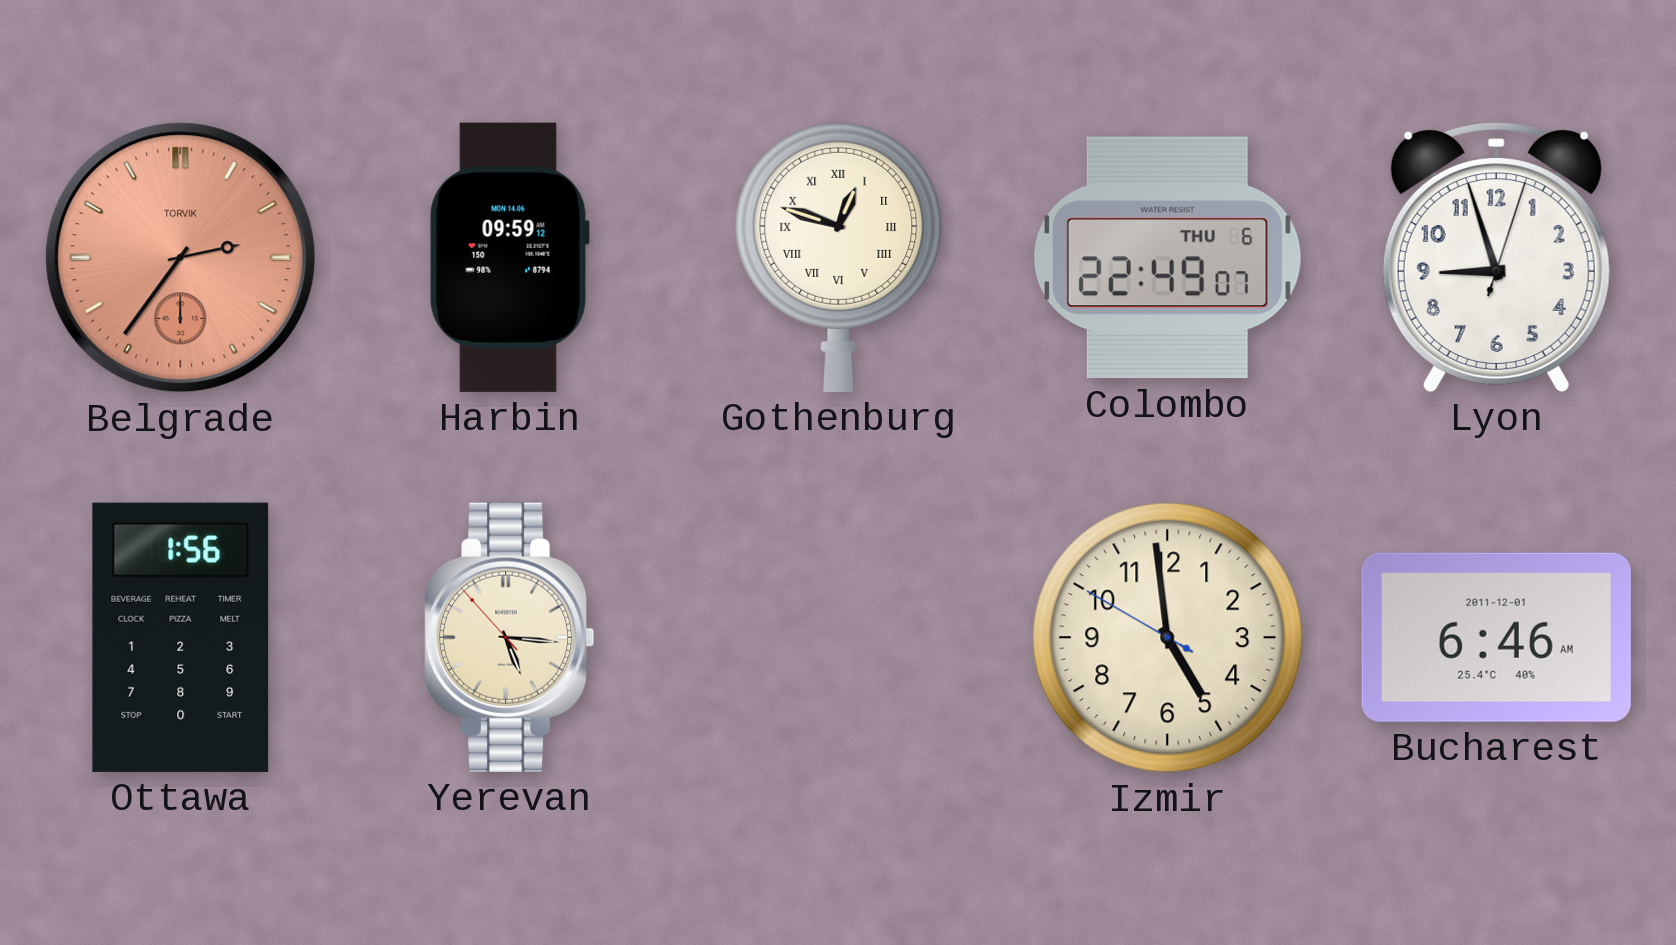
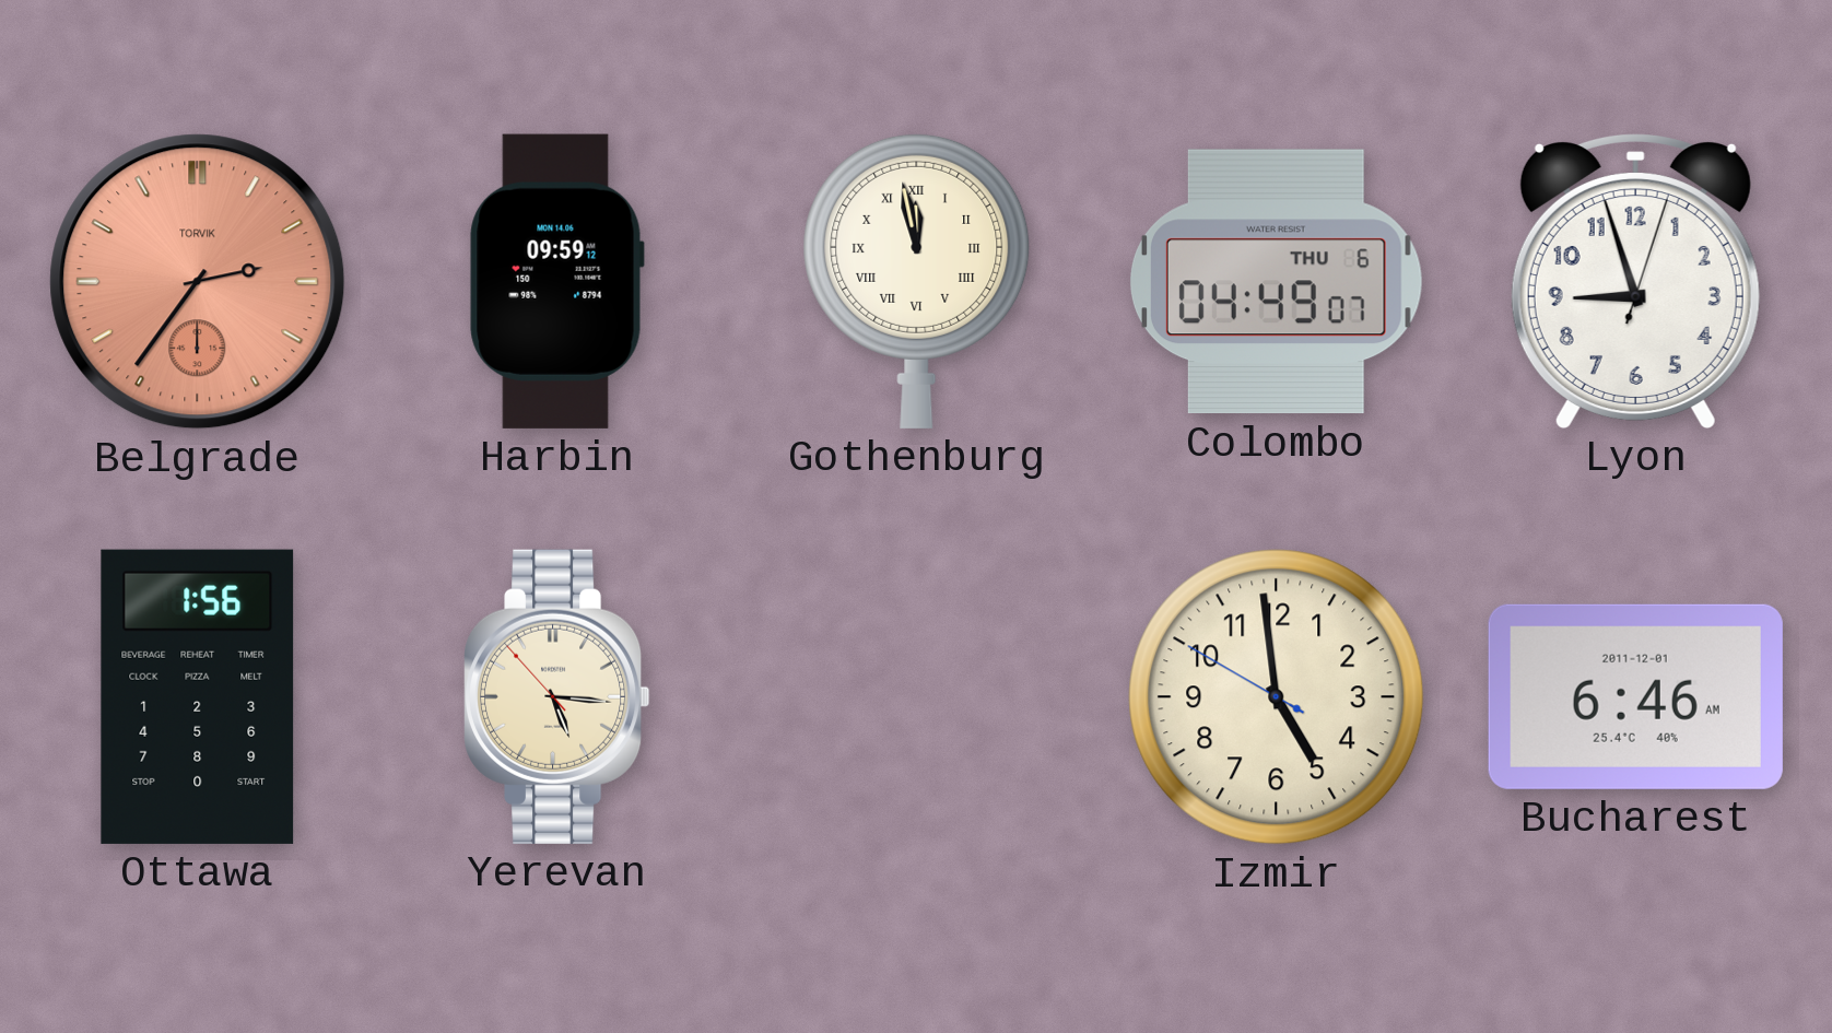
Gothenburg: 12:48 -> 11:58 (917, 281)
Colombo: 22:49 -> 04:49 (1276, 282)
